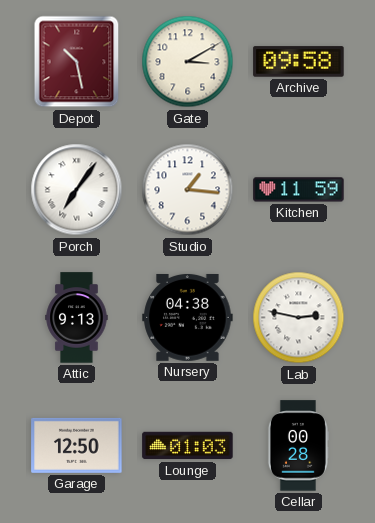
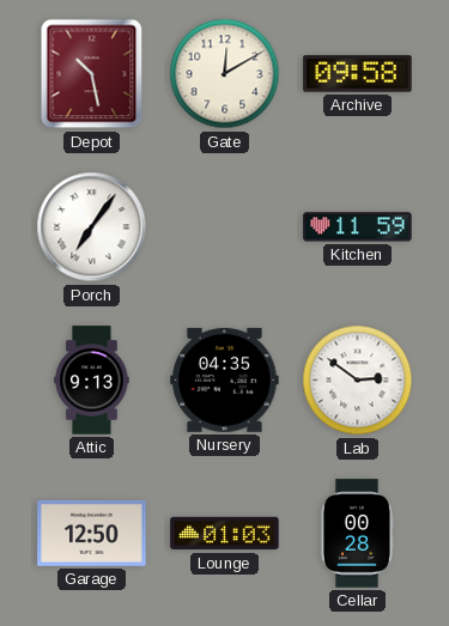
Gate: 3:10 -> 12:10 (225, 74)
Studio: 1:16 -> none (188, 190)
Nursery: 04:38 -> 04:35 (225, 379)
Lab: 2:47 -> 2:51 (358, 381)
